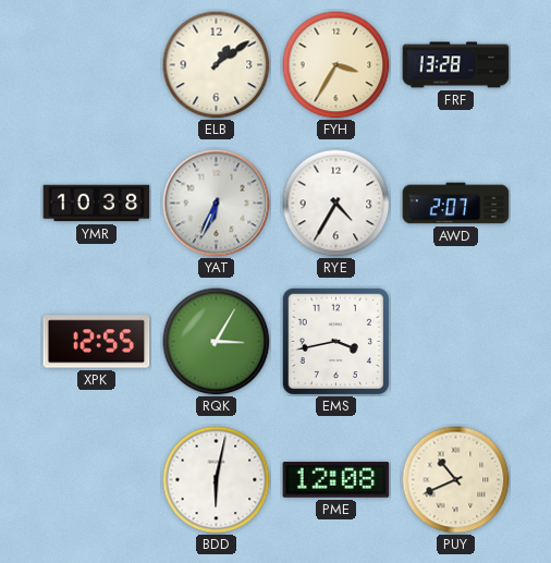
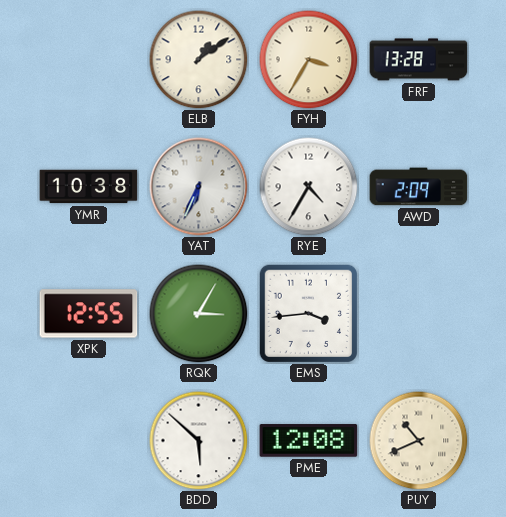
AWD: 2:07 -> 2:09 (419, 187)
EMS: 3:43 -> 3:44 (308, 313)
BDD: 6:02 -> 5:52 (199, 441)
